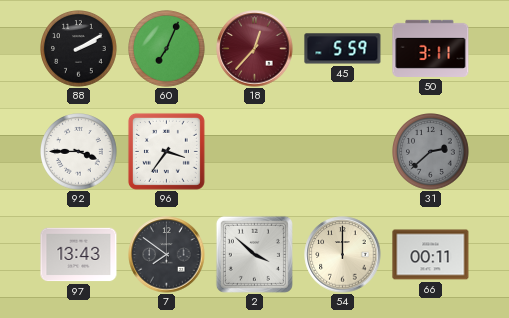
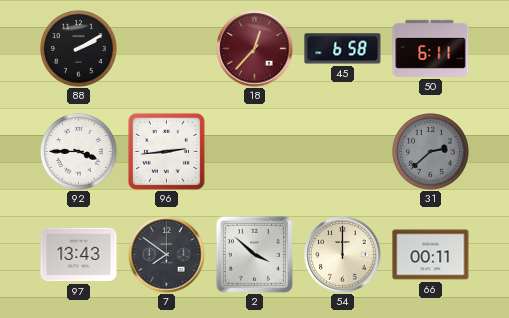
60: 7:04 -> none (167, 49)
45: 5:59 -> 6:58 (343, 49)
50: 3:11 -> 6:11 (431, 48)
96: 3:36 -> 2:44 (166, 151)
